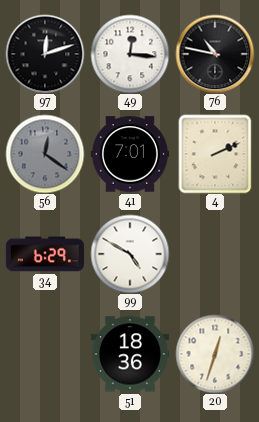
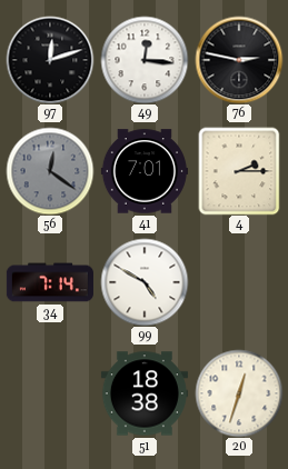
76: 10:47 -> 2:47 (239, 60)
4: 2:11 -> 2:15 (239, 171)
34: 6:29 -> 7:14 (50, 282)
51: 18:36 -> 18:38 (145, 393)
